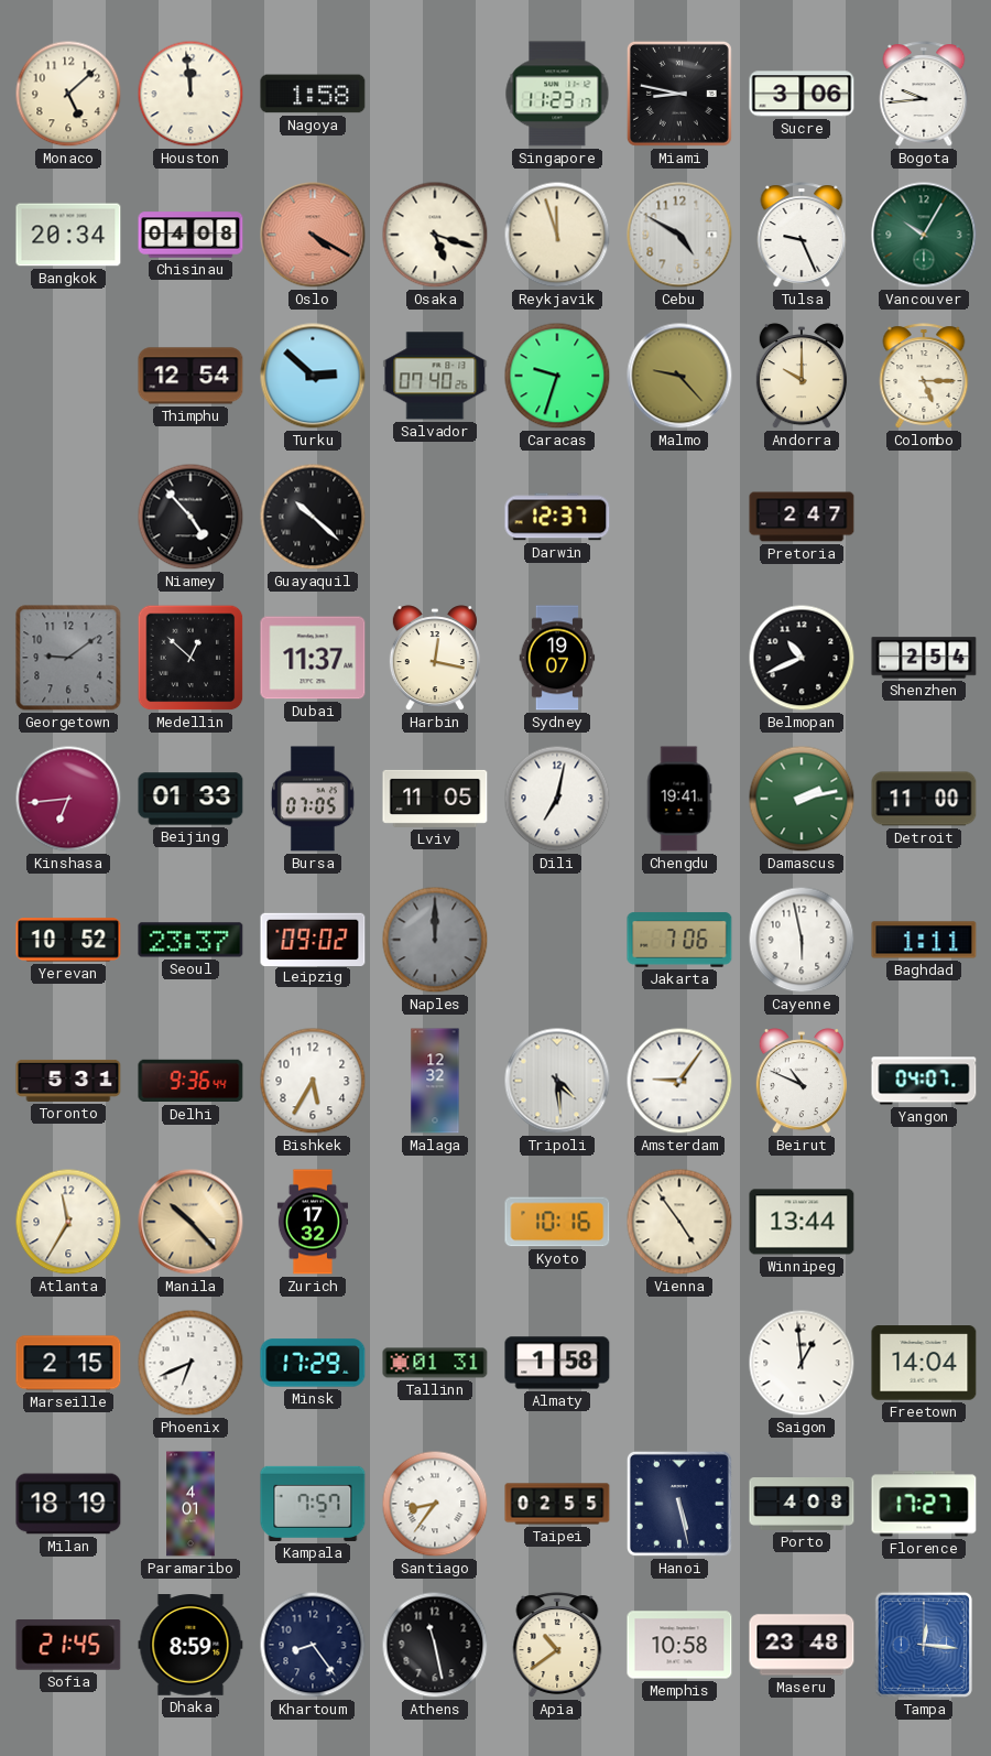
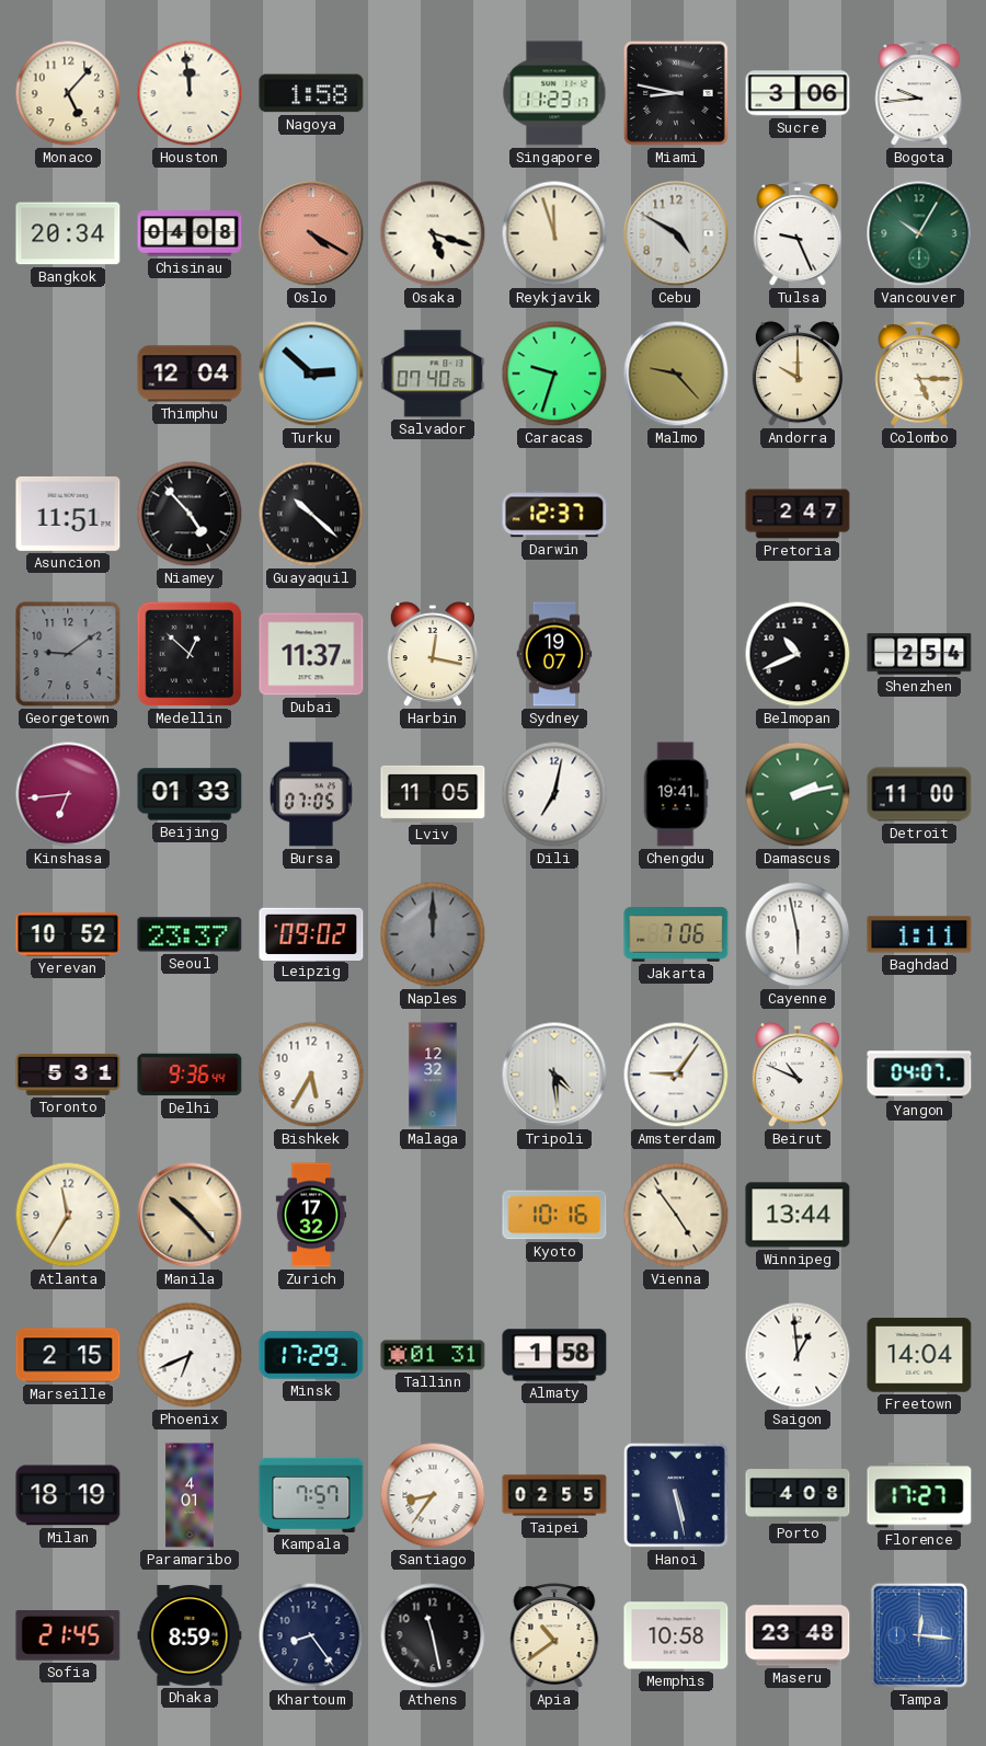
Monaco: 5:08 -> 5:07 (68, 93)
Thimphu: 12:54 -> 12:04 (190, 374)
Asuncion: none -> 11:51 (68, 514)
